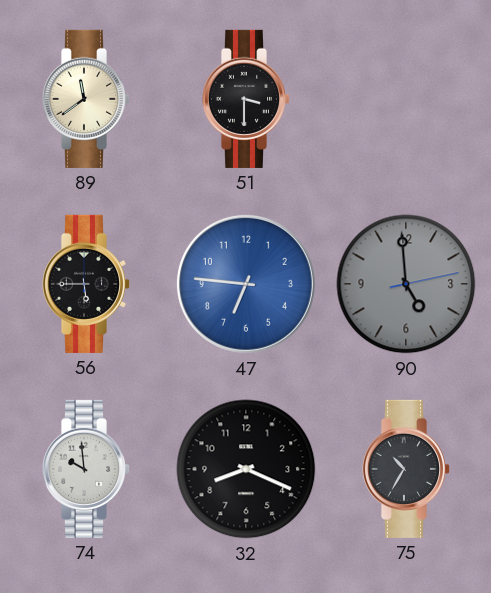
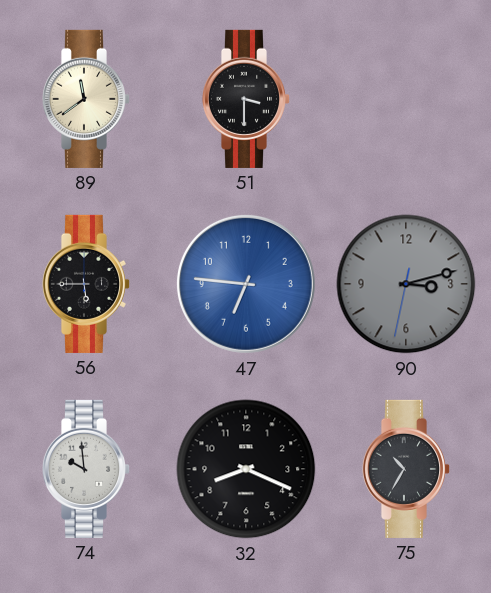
90: 4:59 -> 3:12 (406, 284)
